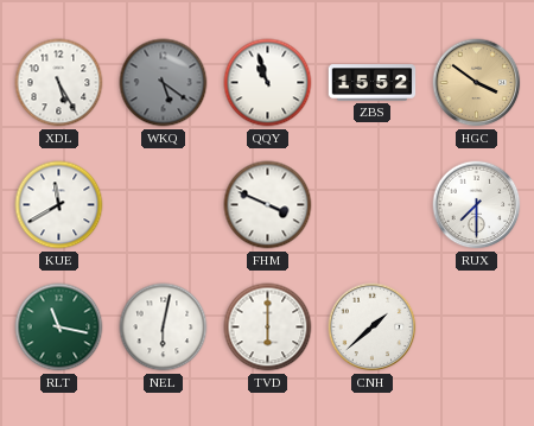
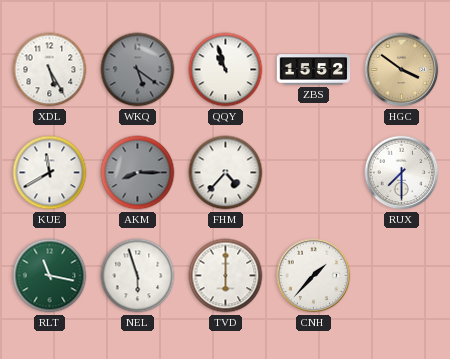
AKM: none -> 8:15 (138, 173)
FHM: 3:49 -> 4:37 (226, 173)
NEL: 6:02 -> 5:57 (138, 276)
CNH: 1:38 -> 1:37 (314, 276)
